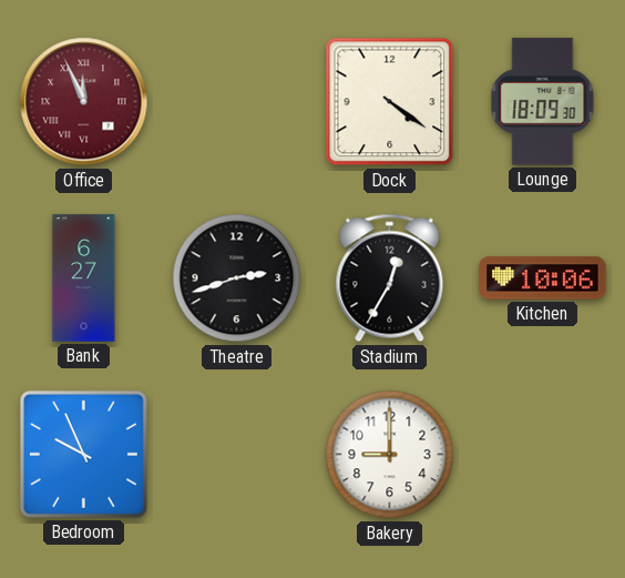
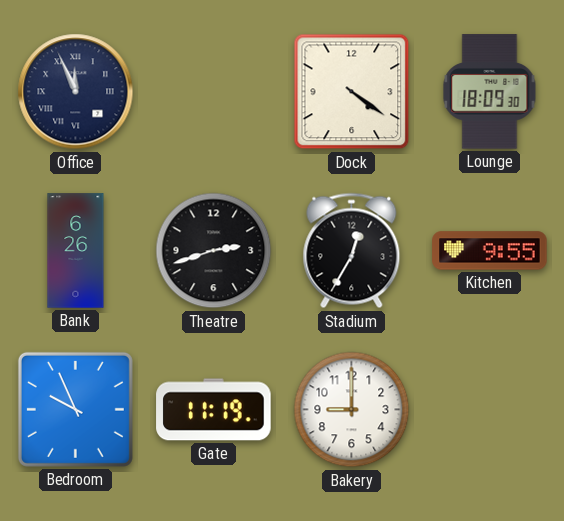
Office dial: burgundy -> navy (76, 92)
Bank: 6:27 -> 6:26 (76, 251)
Kitchen: 10:06 -> 9:55 (490, 251)
Gate: none -> 11:19 (214, 410)
